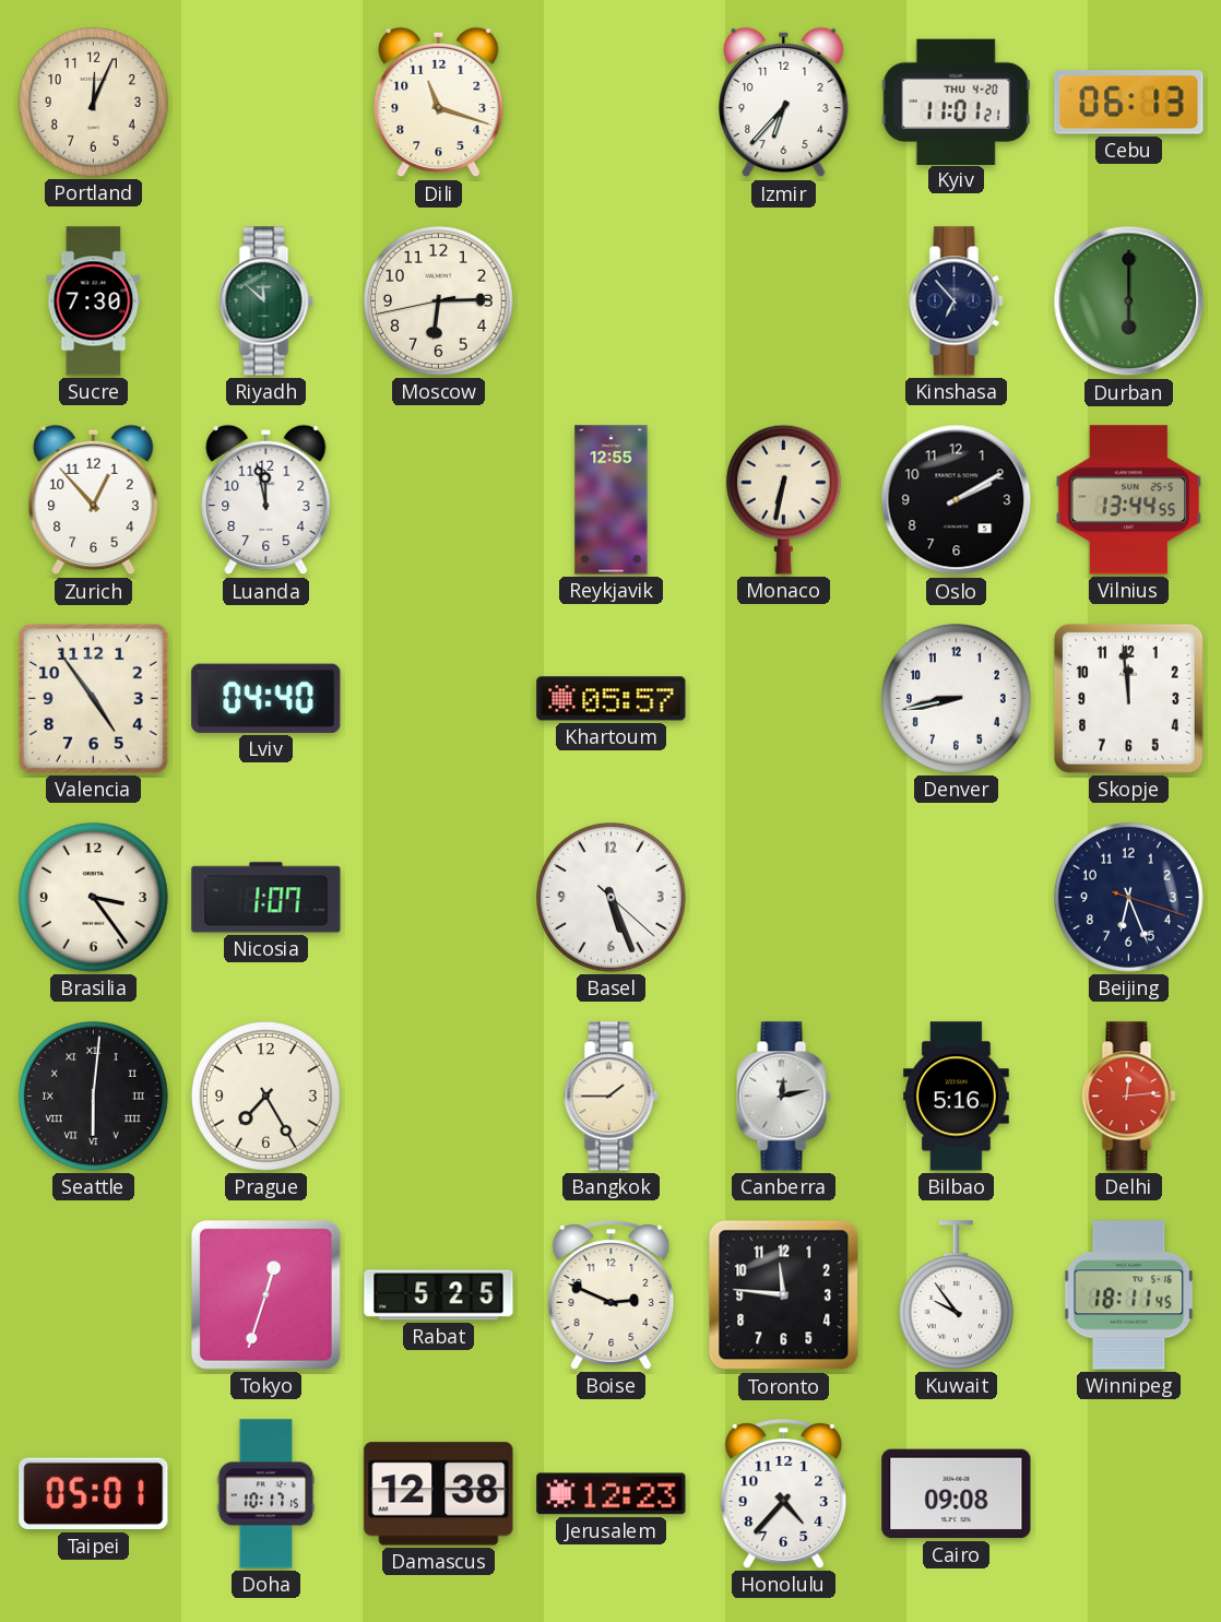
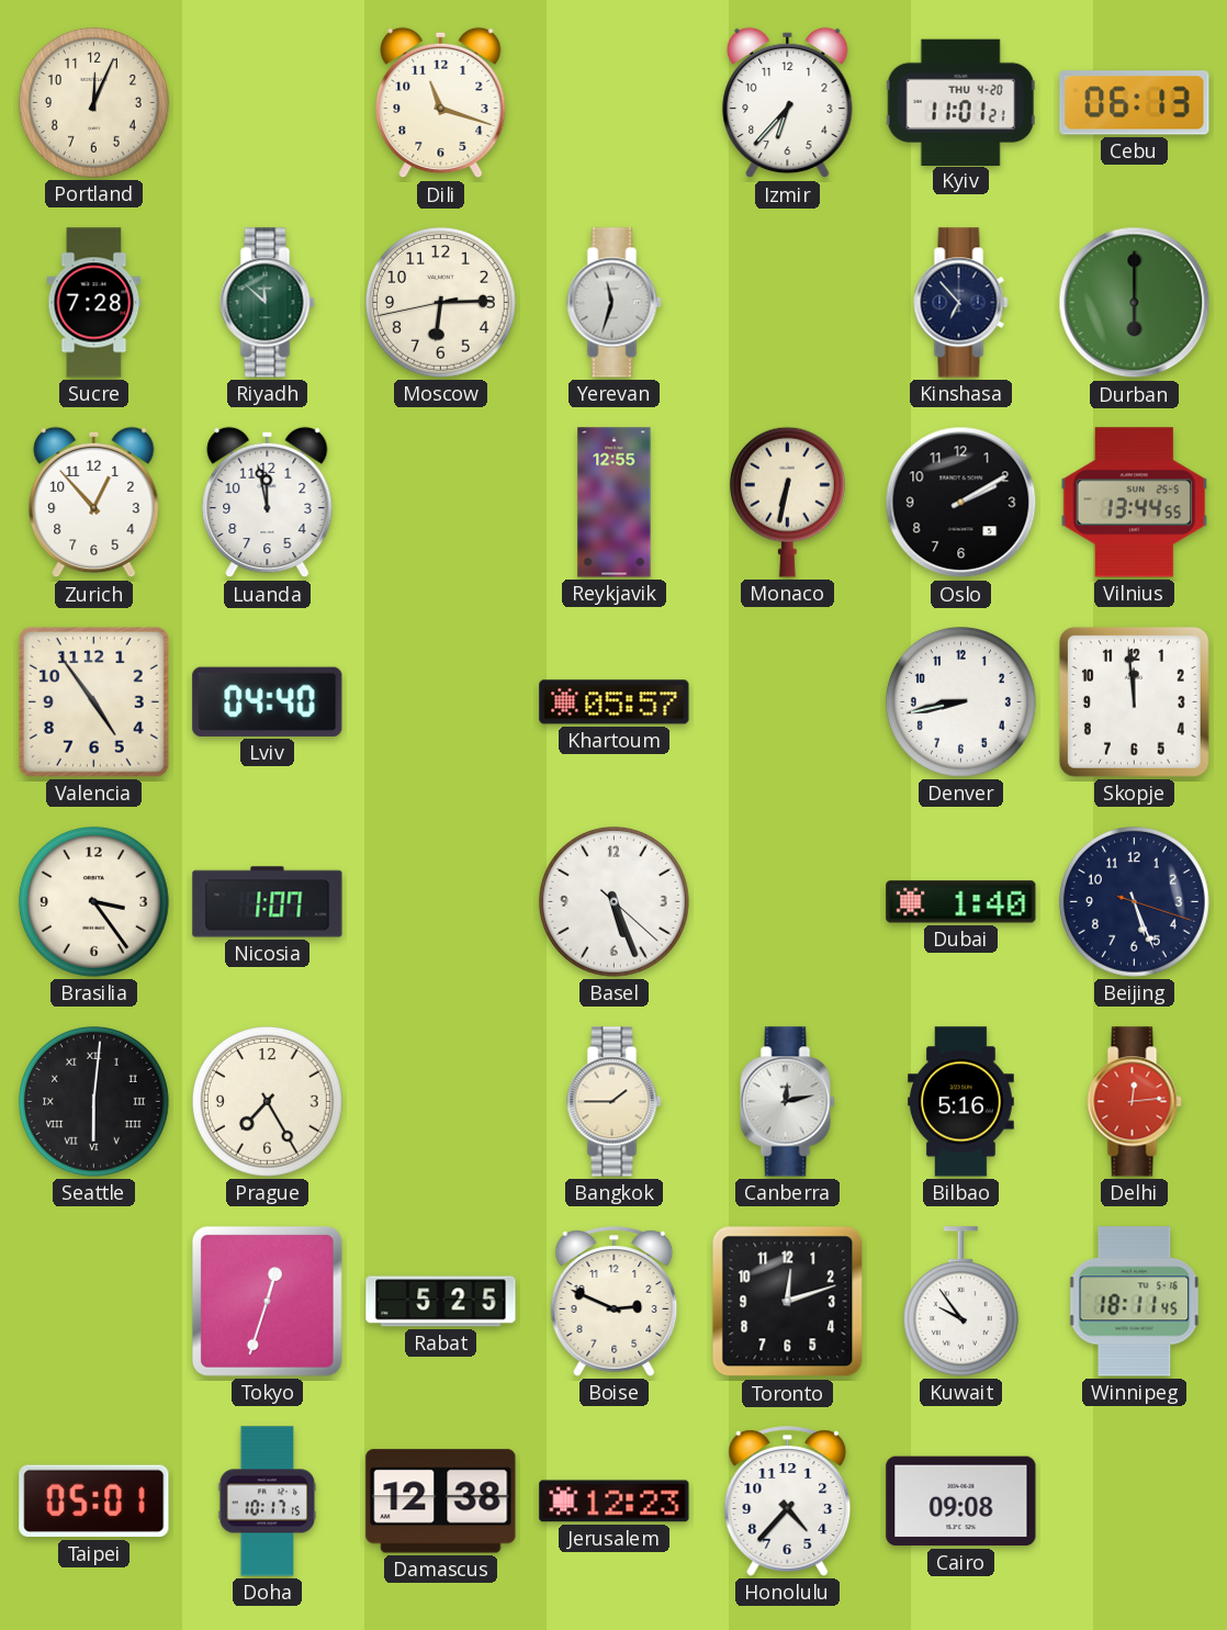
Sucre: 7:30 -> 7:28 (94, 303)
Yerevan: none -> 11:33 (615, 303)
Dubai: none -> 1:40 (961, 902)
Beijing: 6:26 -> 5:26 (1135, 902)
Toronto: 11:46 -> 12:12 (788, 1302)
